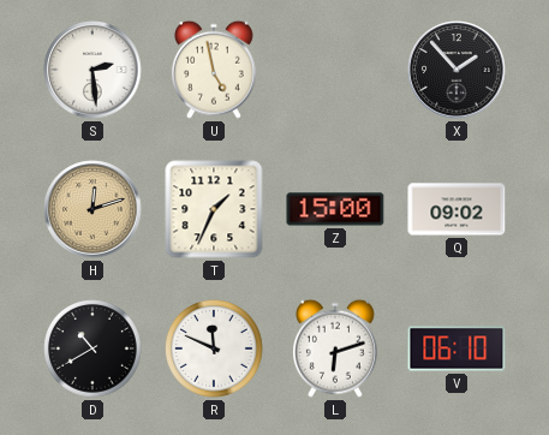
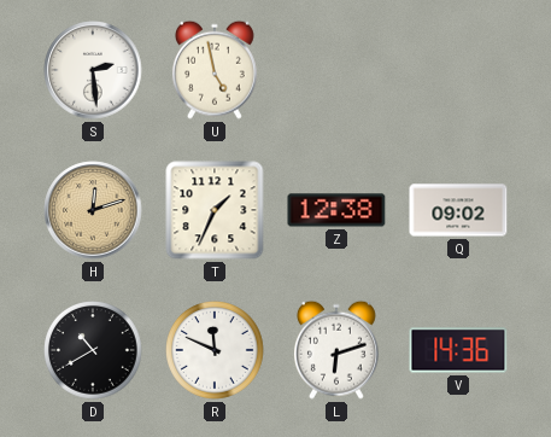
X: 1:53 -> none (456, 70)
Z: 15:00 -> 12:38 (336, 210)
V: 06:10 -> 14:36 (458, 350)
